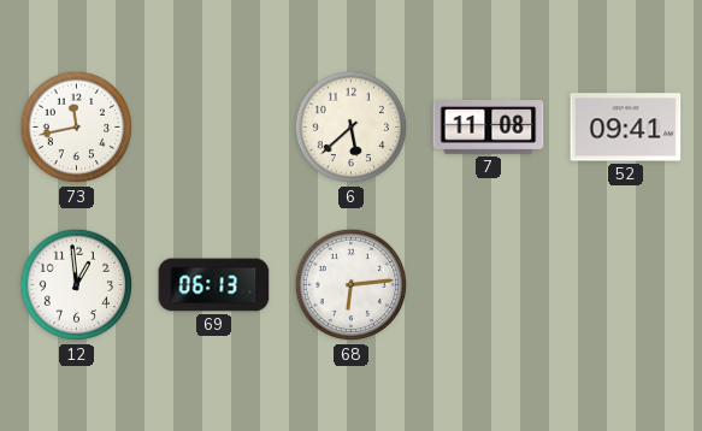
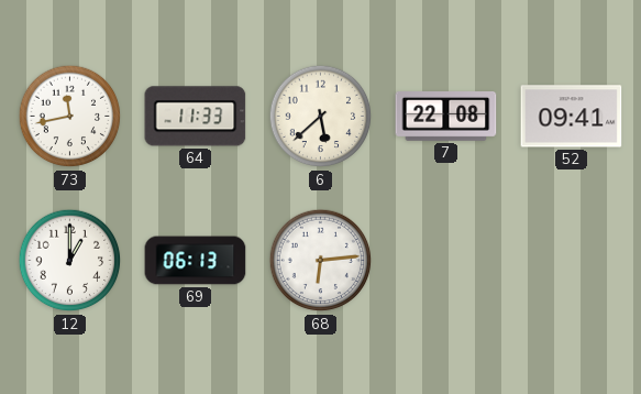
64: none -> 11:33 (196, 117)
7: 11:08 -> 22:08 (446, 117)
12: 12:59 -> 1:00 (70, 261)
